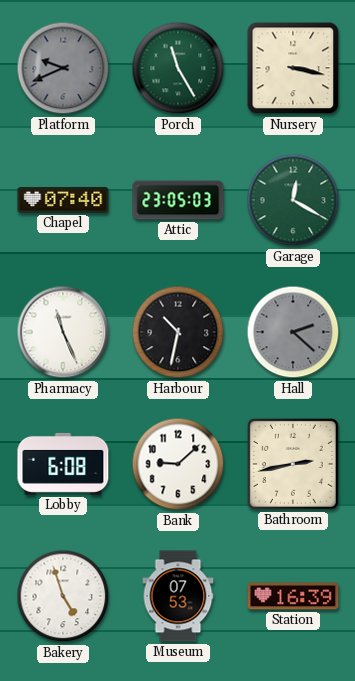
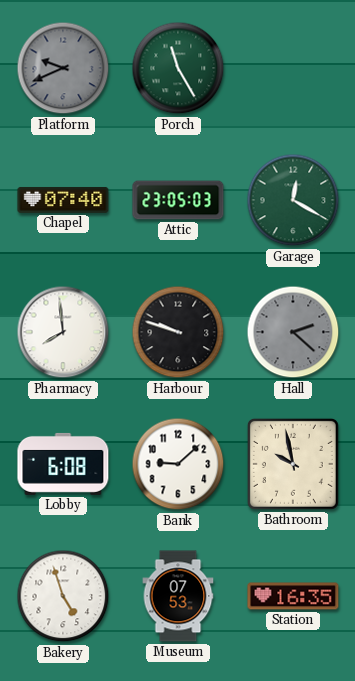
Nursery: 3:17 -> none (293, 68)
Pharmacy: 11:26 -> 7:59 (63, 332)
Harbour: 10:32 -> 9:48 (178, 332)
Bathroom: 2:43 -> 9:58 (293, 464)
Station: 16:39 -> 16:35 (293, 596)
